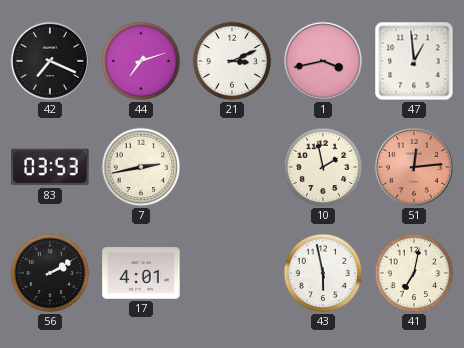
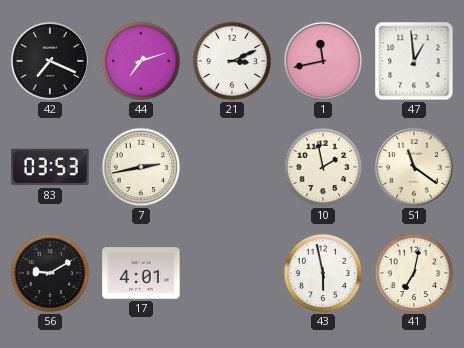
1: 3:43 -> 11:43 (323, 61)
51: 12:14 -> 11:21 (414, 167)
51 dial: salmon -> cream (414, 167)
56: 2:10 -> 9:10 (50, 273)
